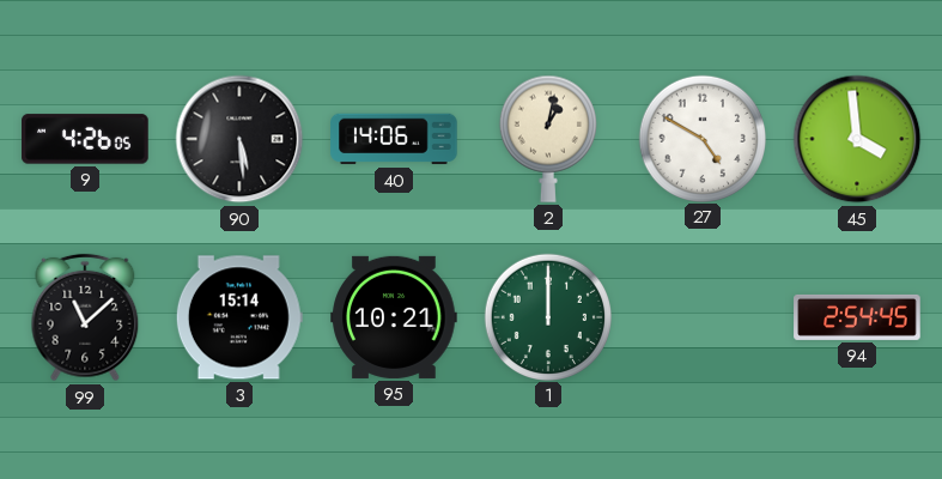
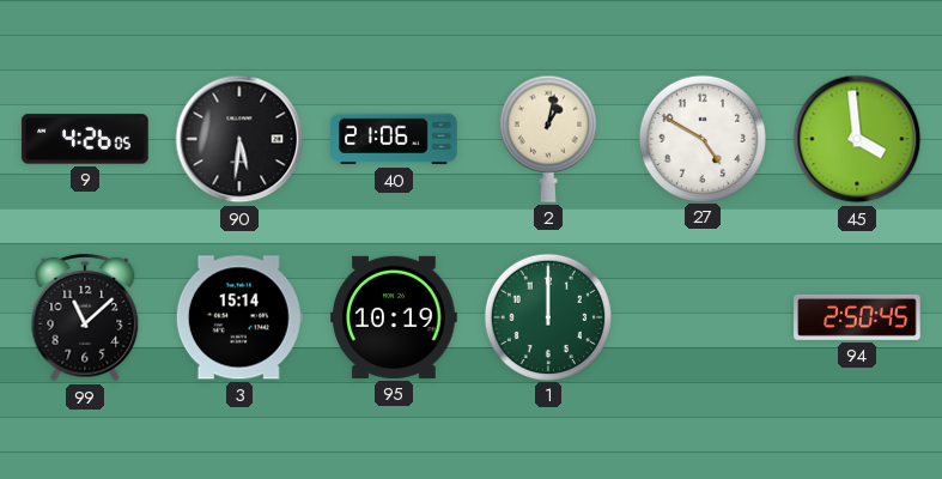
90: 5:29 -> 5:31 (239, 139)
40: 14:06 -> 21:06 (394, 139)
95: 10:21 -> 10:19 (394, 317)
94: 2:54 -> 2:50 (857, 317)
